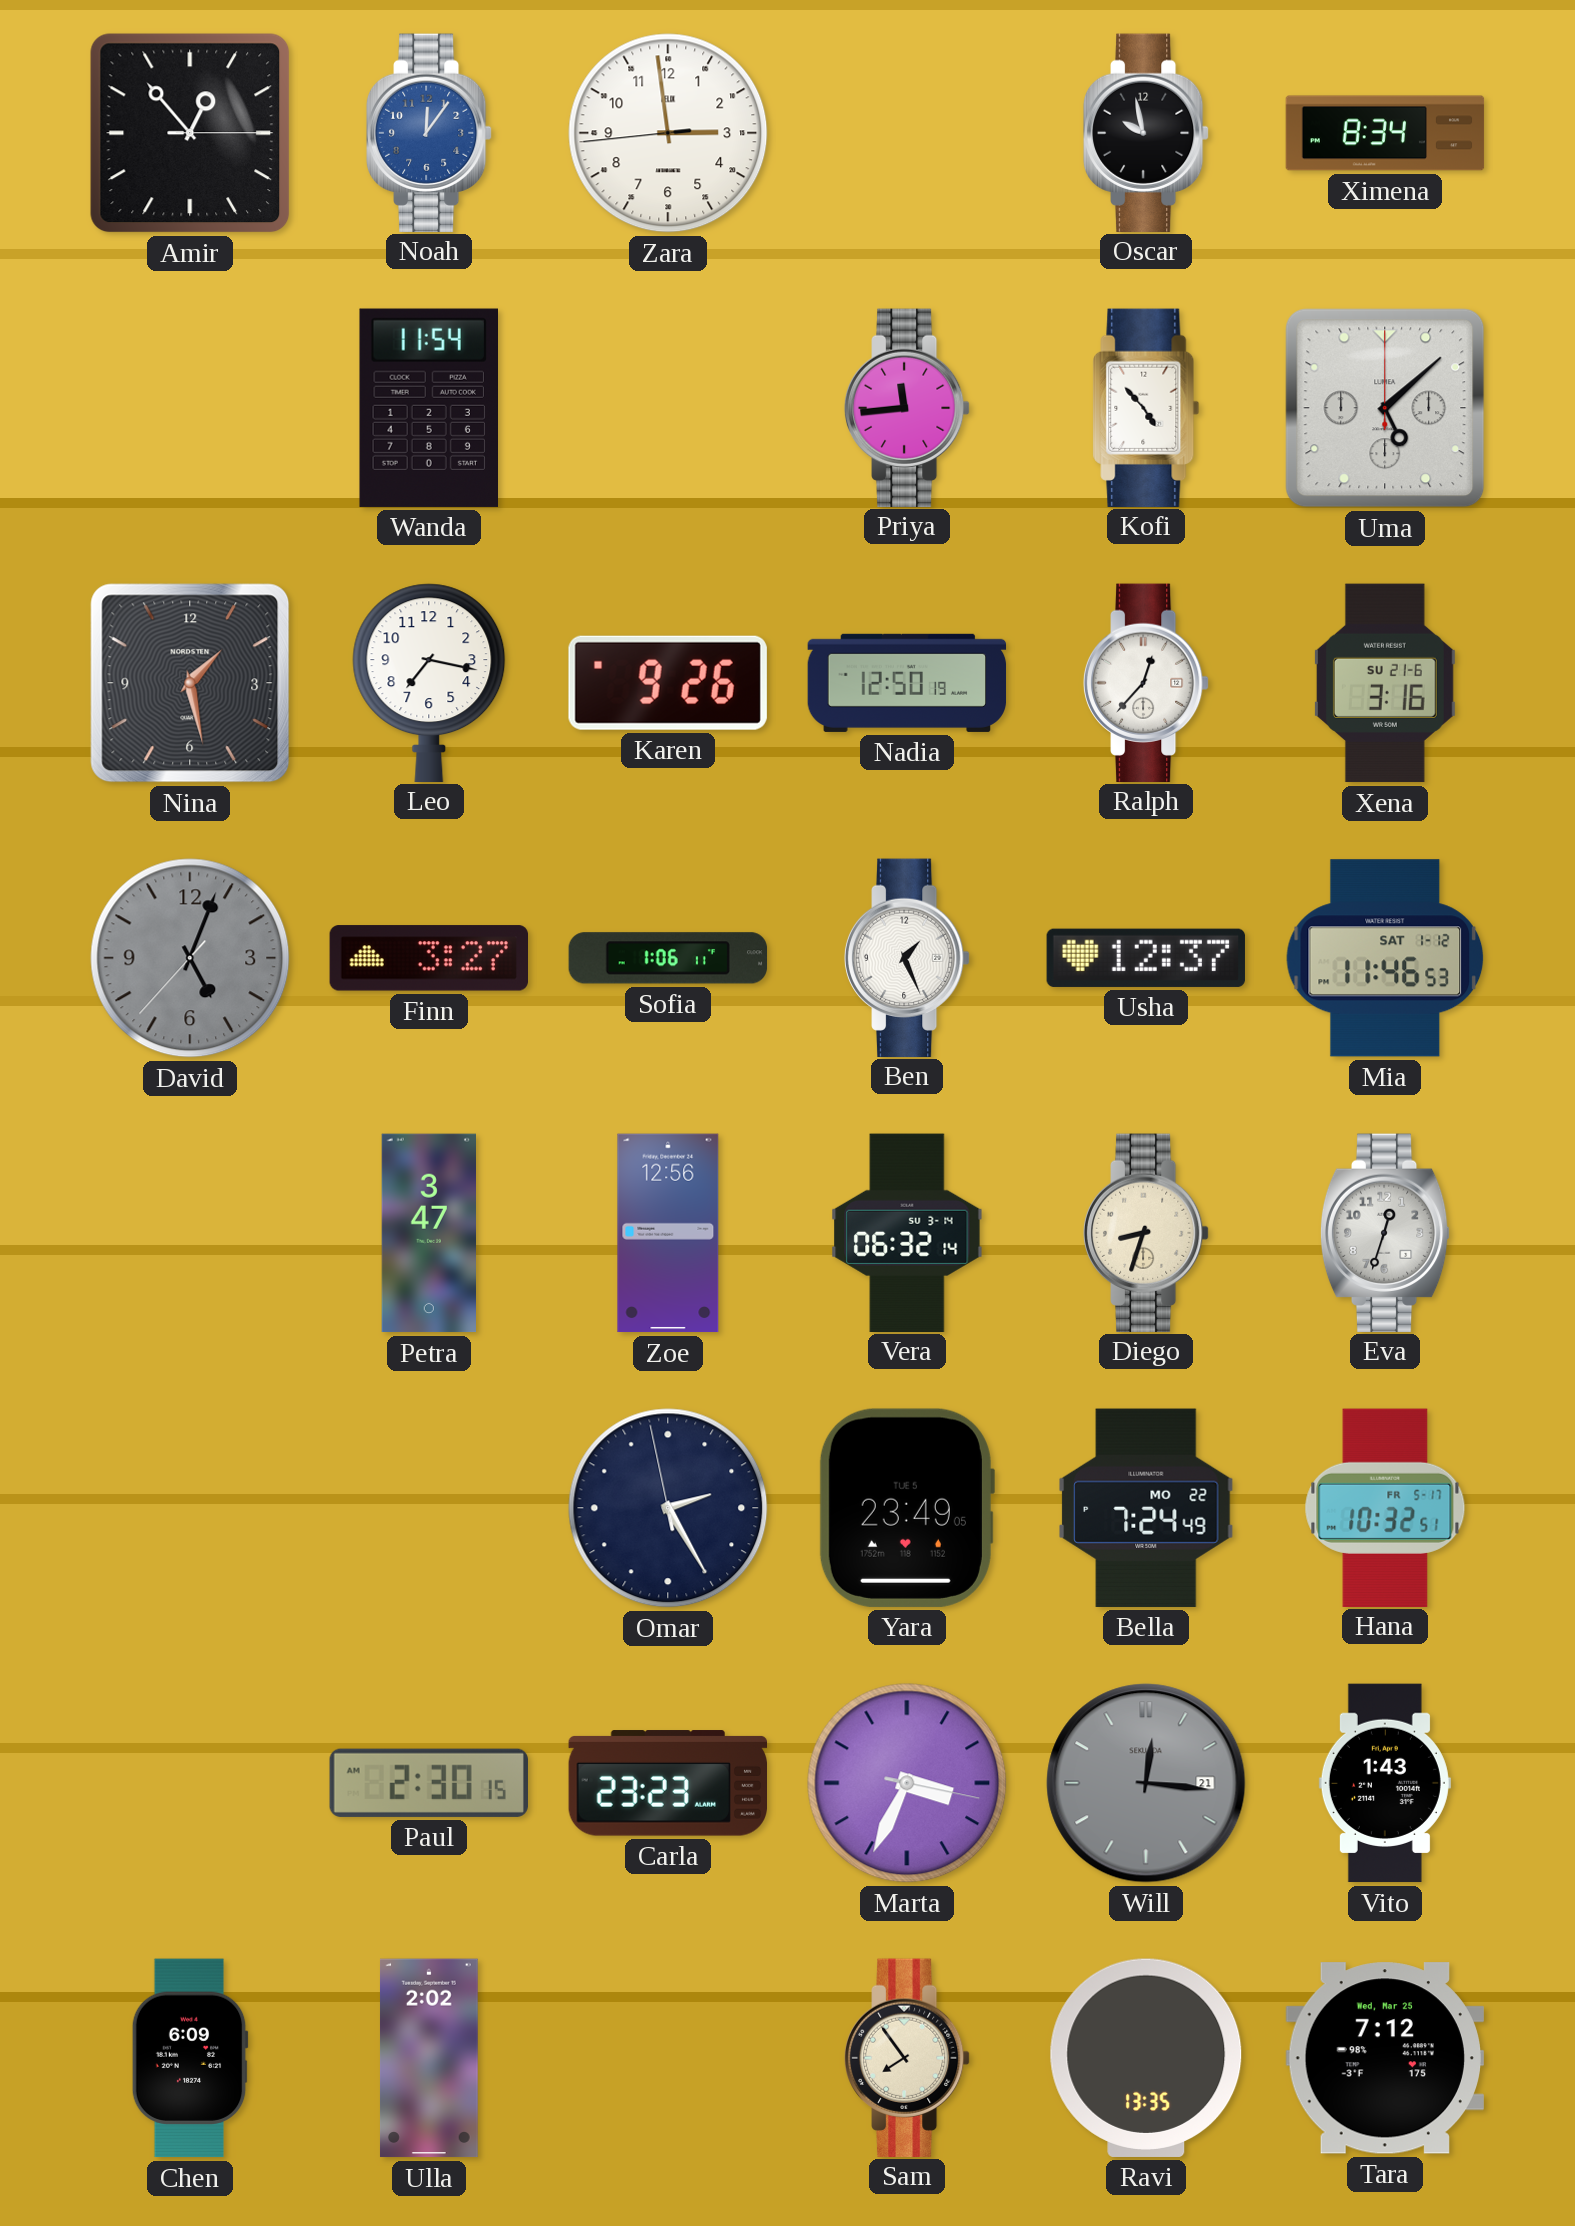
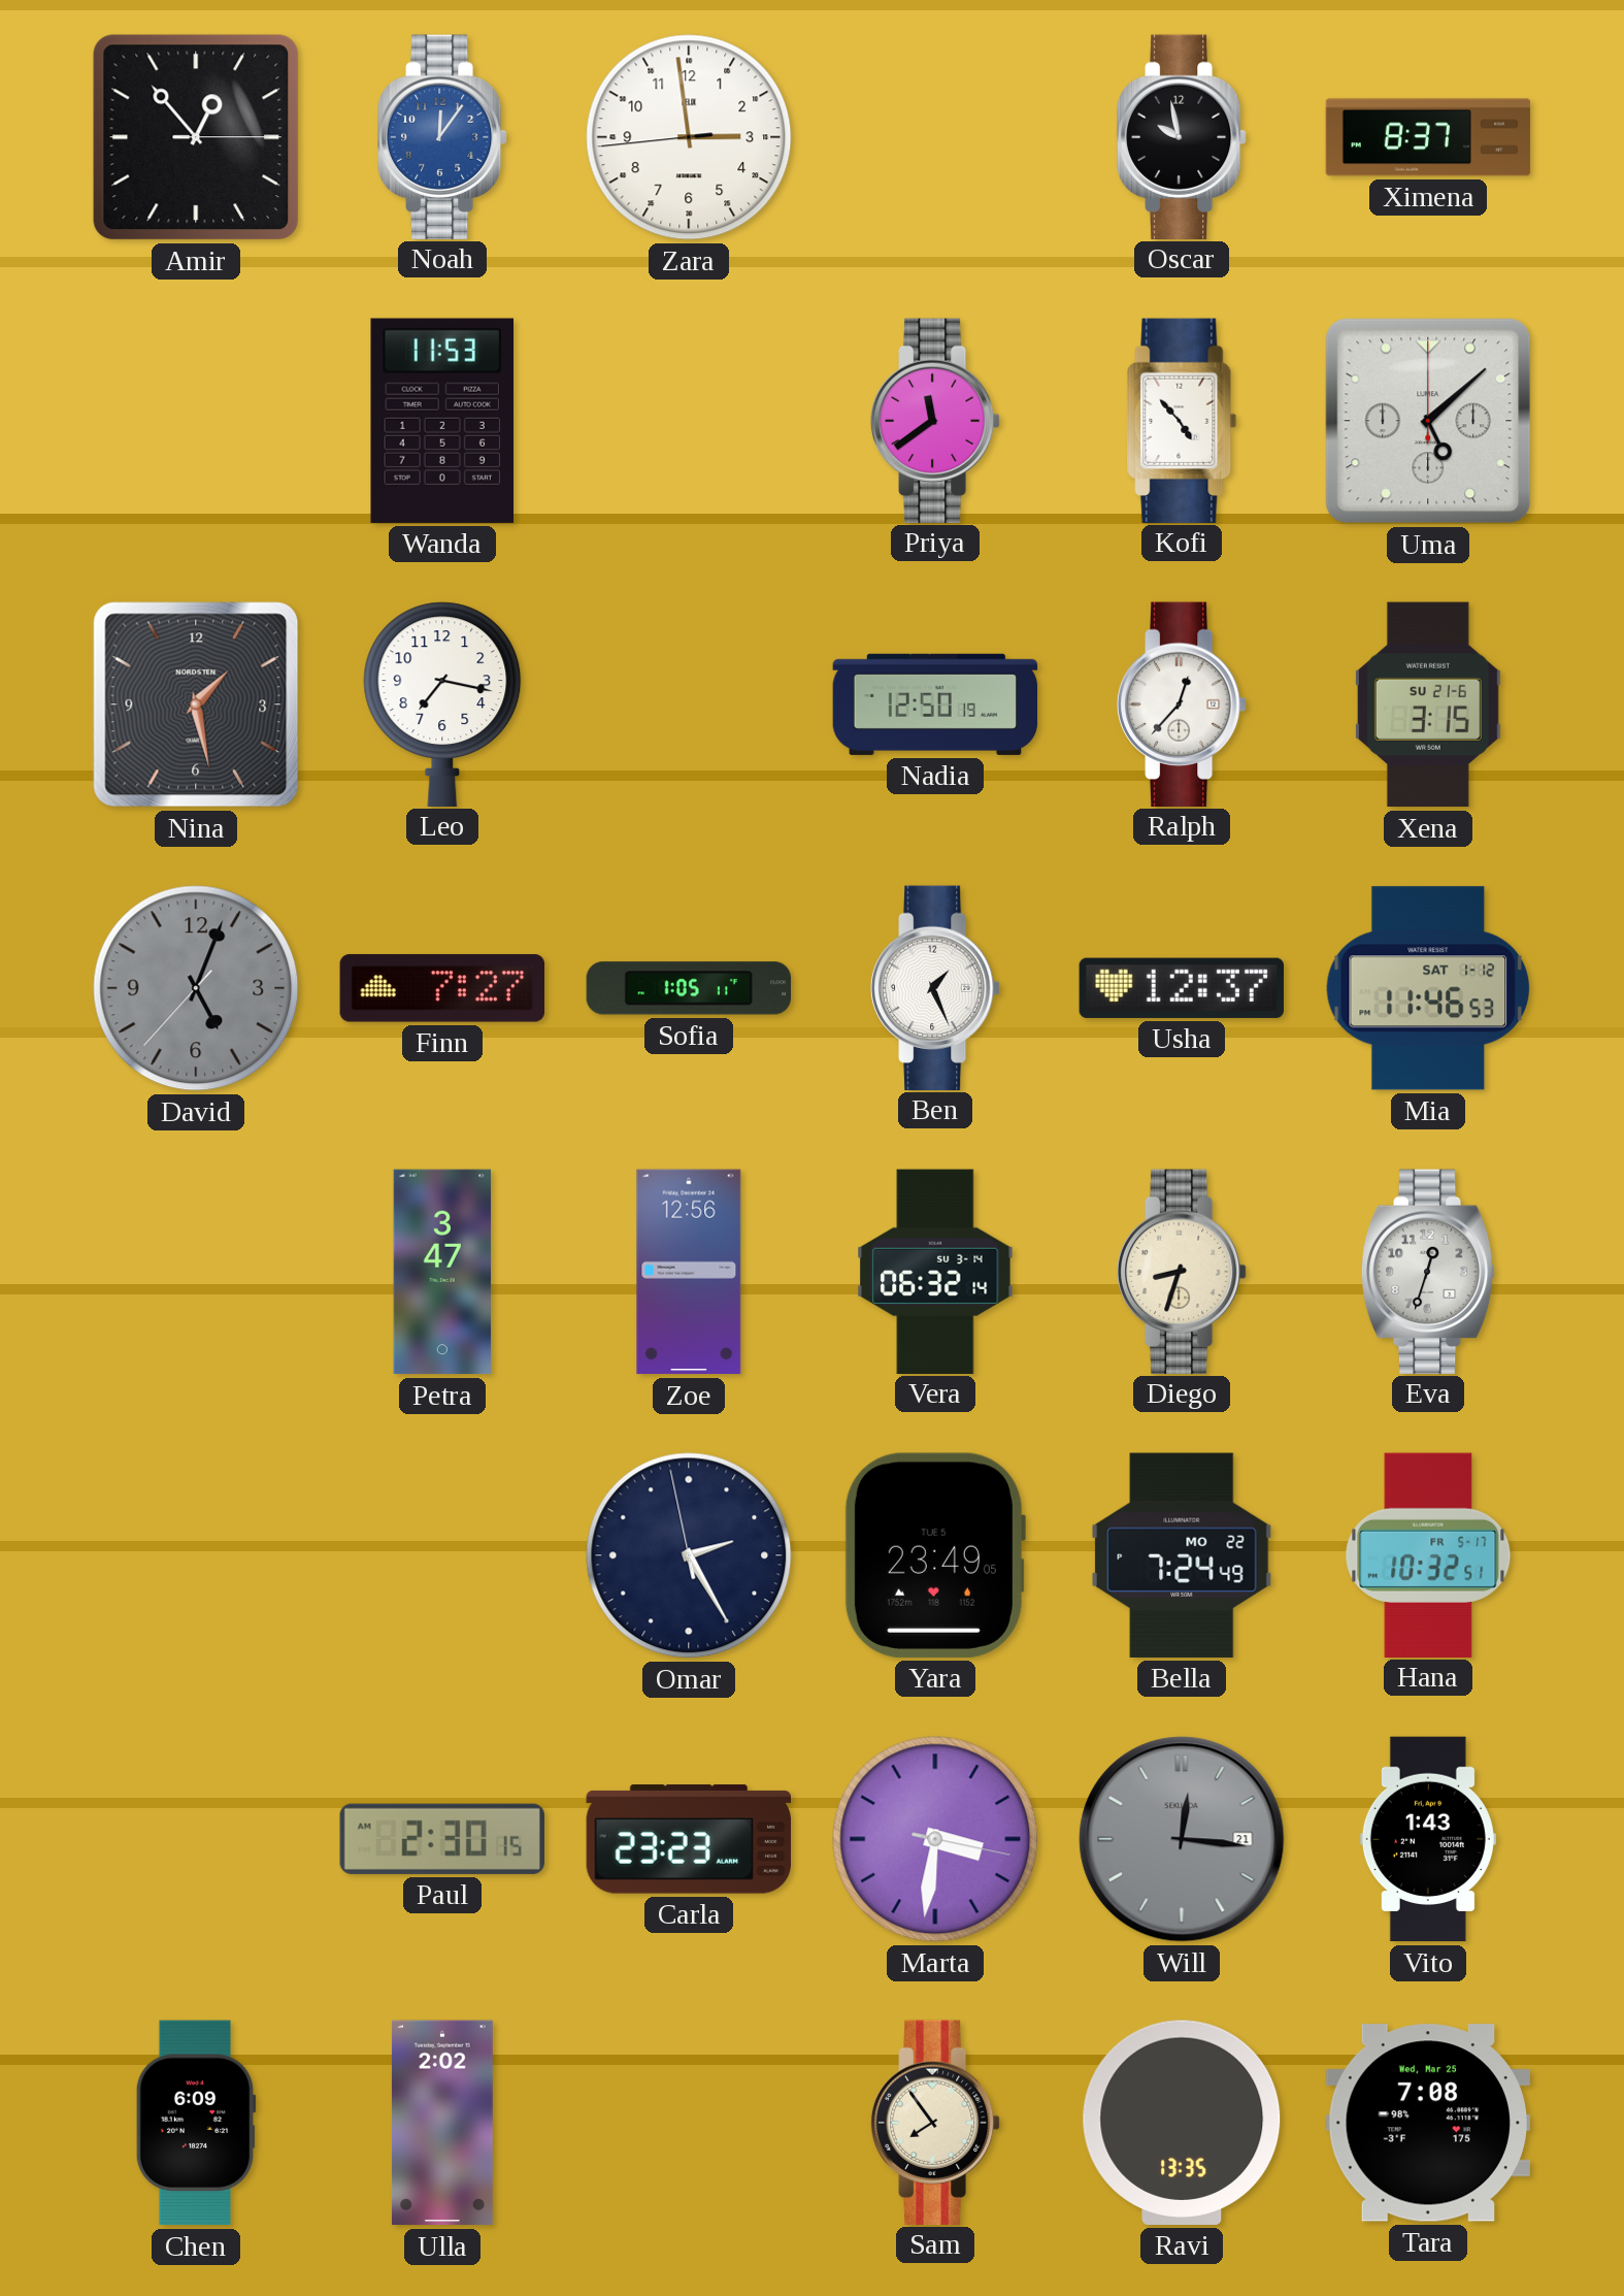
Ximena: 8:34 -> 8:37 (1428, 137)
Wanda: 11:54 -> 11:53 (441, 421)
Priya: 11:44 -> 11:39 (935, 420)
Karen: 9:26 -> none (668, 683)
Xena: 3:16 -> 3:15 (1428, 704)
Finn: 3:27 -> 7:27 (441, 988)
Sofia: 1:06 -> 1:05 (689, 988)
Marta: 3:34 -> 3:31 (935, 1839)
Tara: 7:12 -> 7:08 (1428, 2123)
